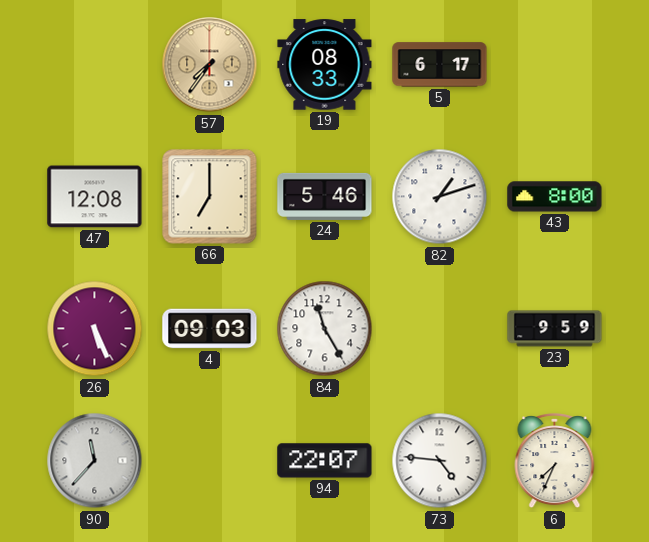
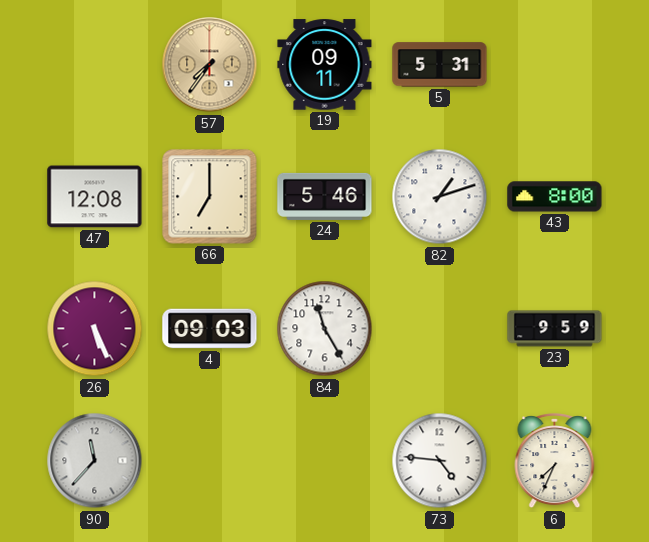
19: 08:33 -> 09:11 (325, 65)
5: 6:17 -> 5:31 (440, 65)
94: 22:07 -> none (325, 461)
